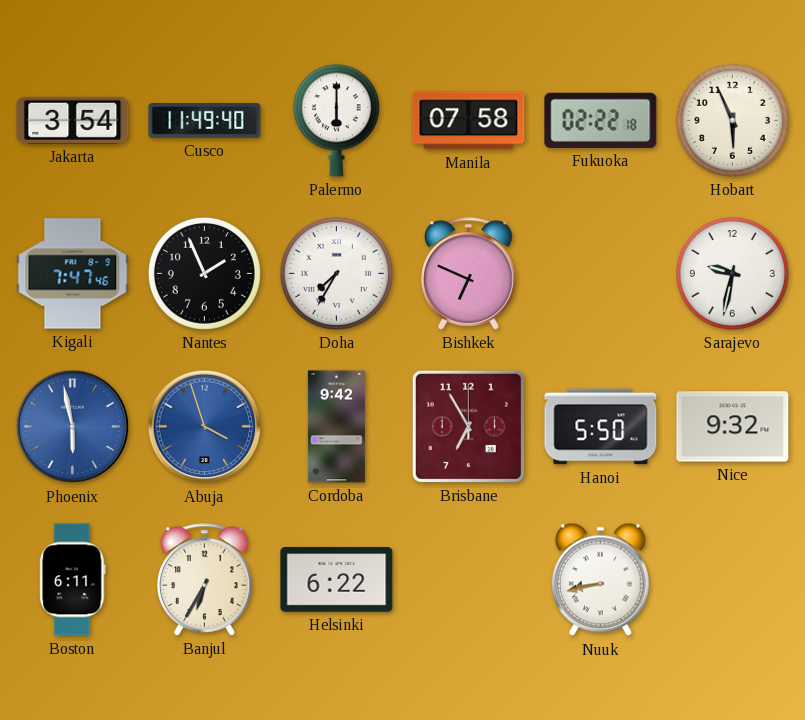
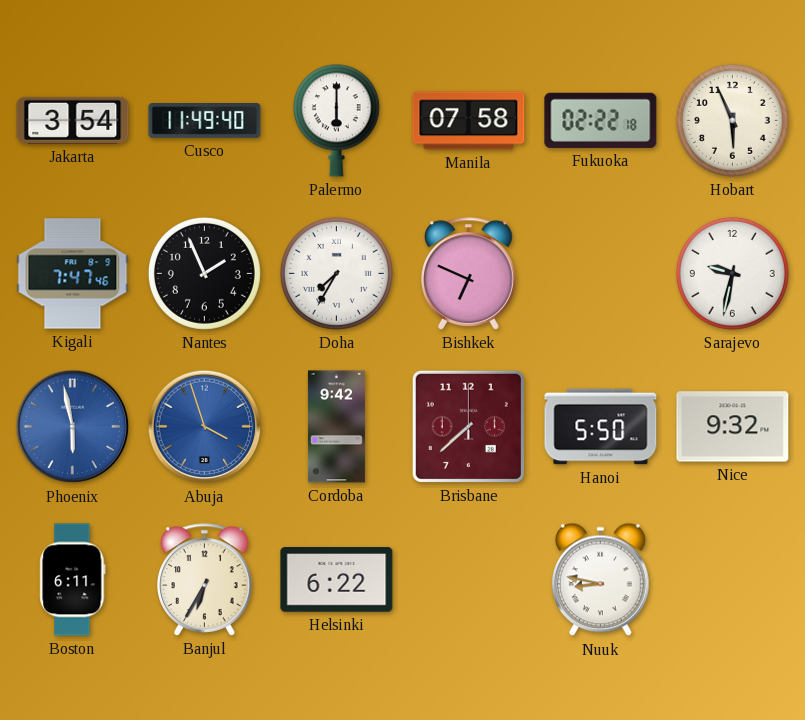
Brisbane: 6:55 -> 7:38 (468, 426)
Nuuk: 8:43 -> 8:47 (601, 580)
